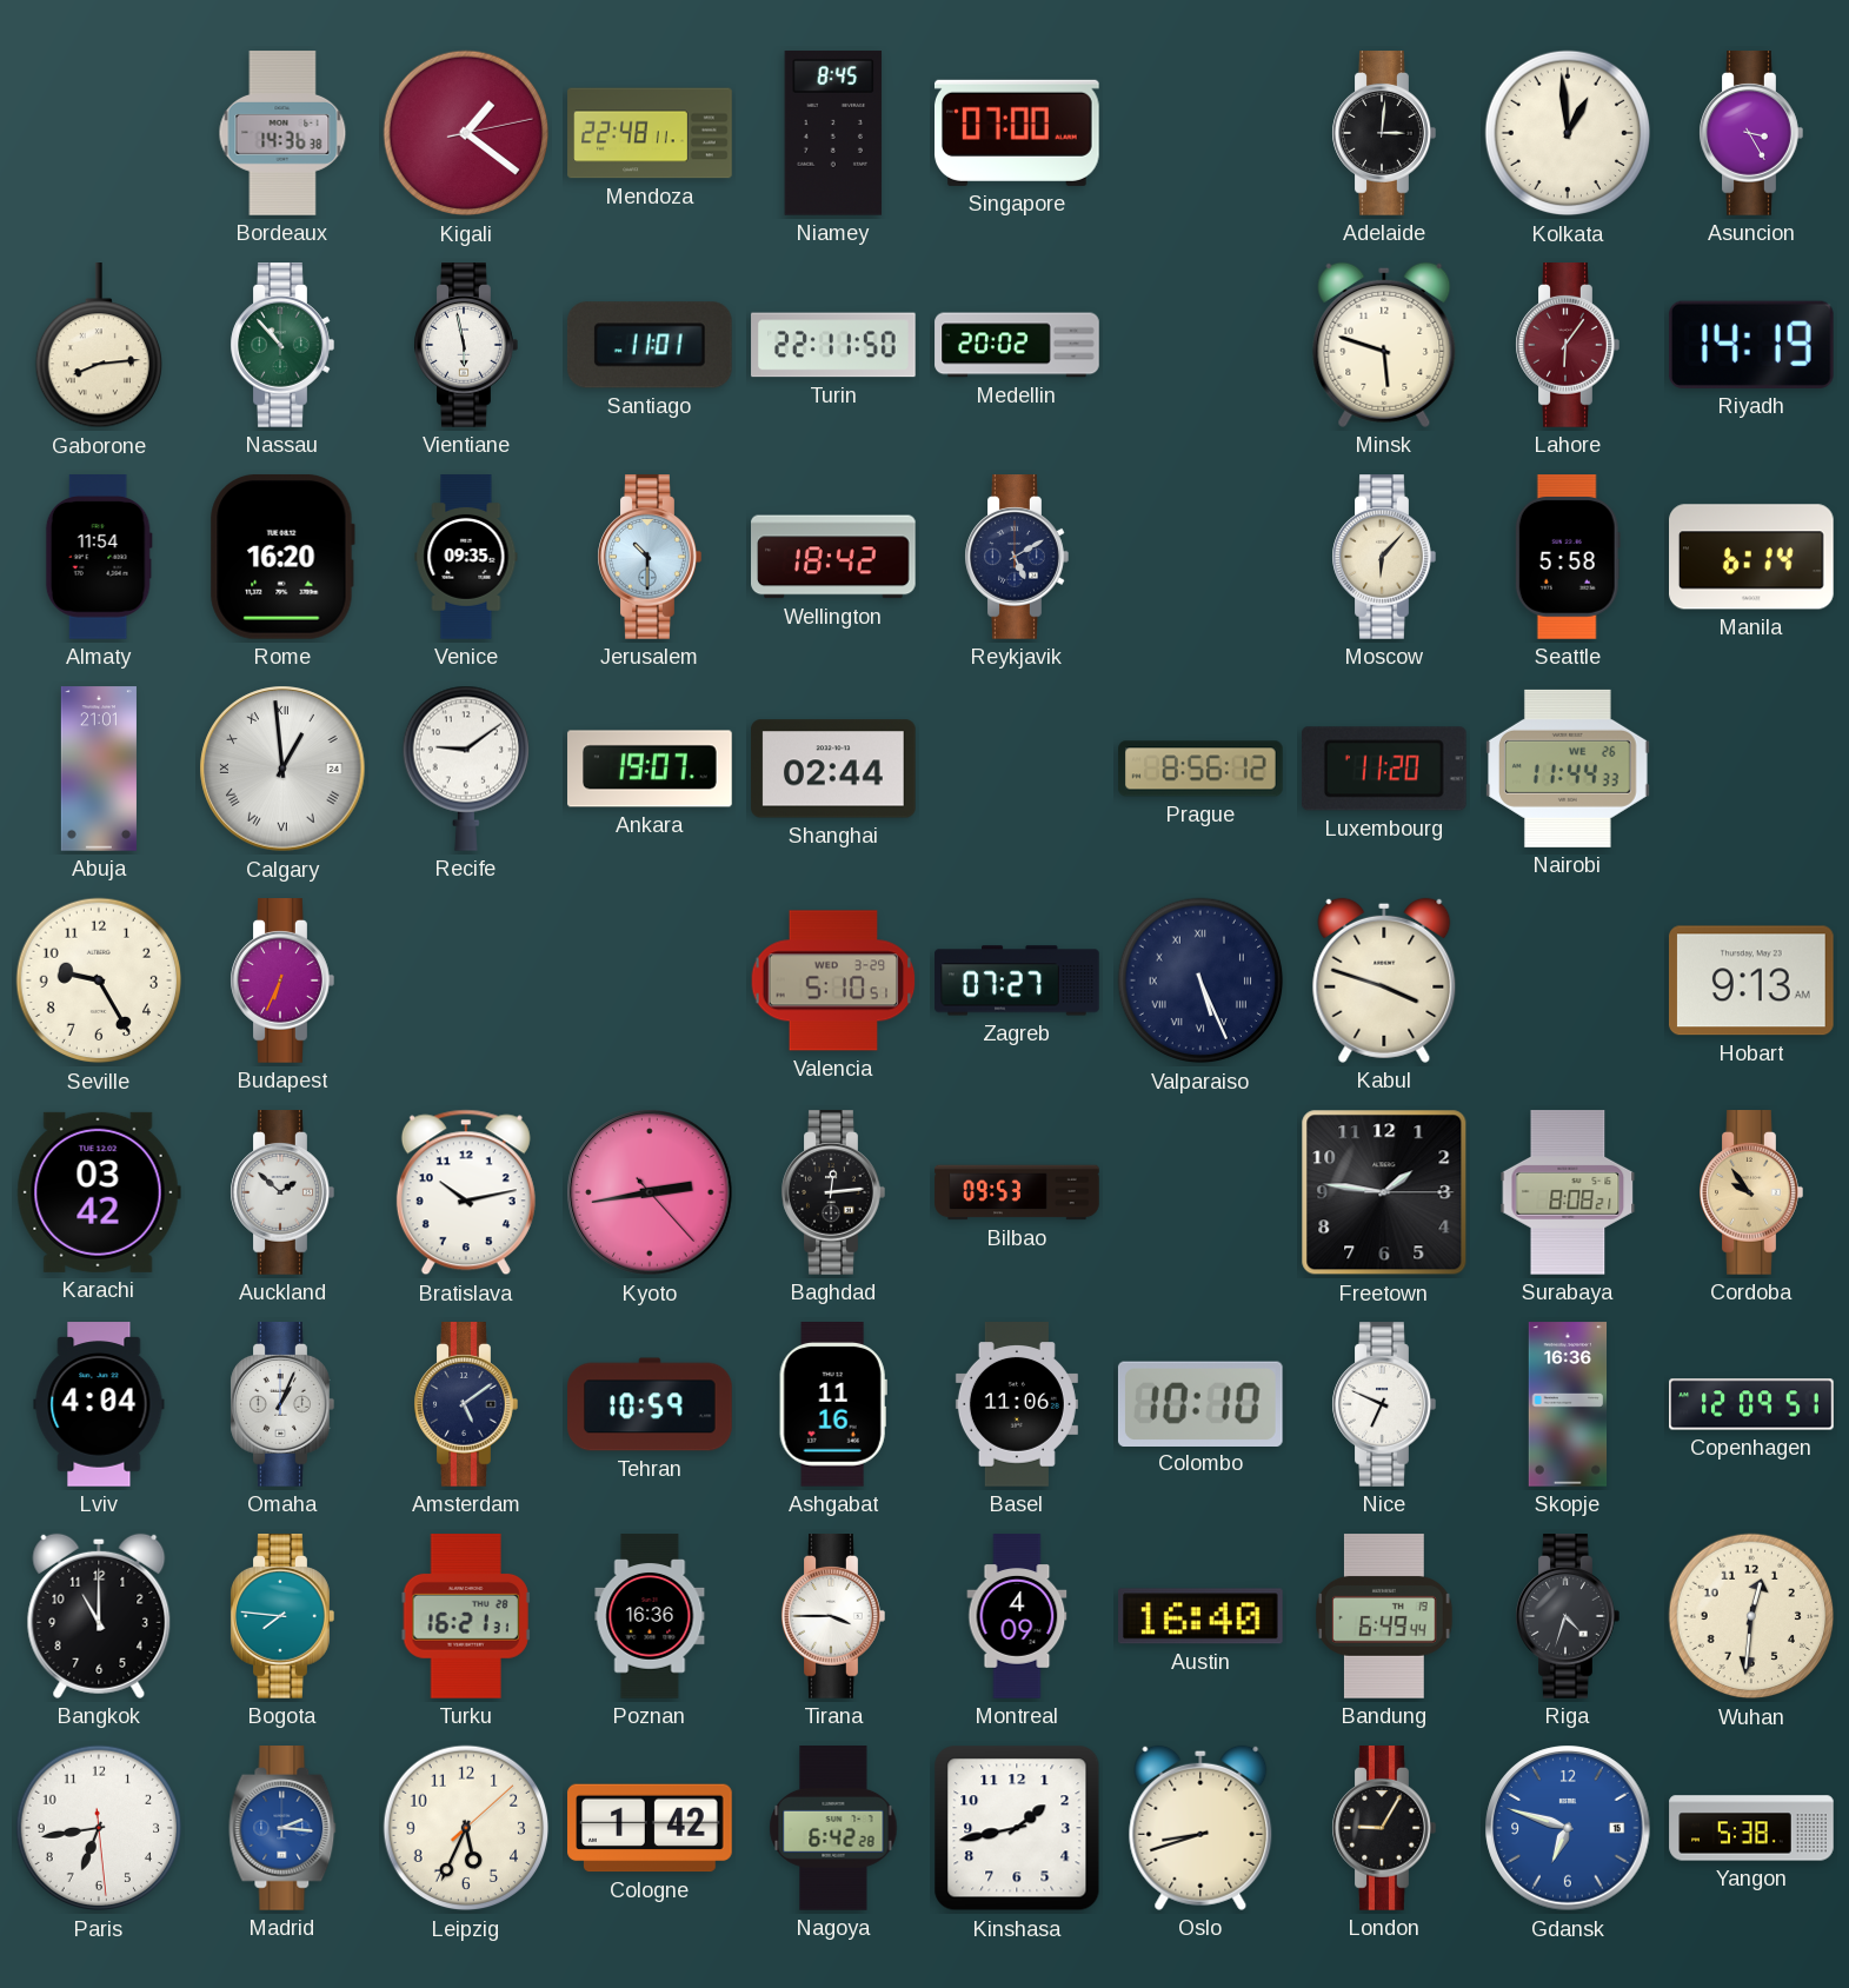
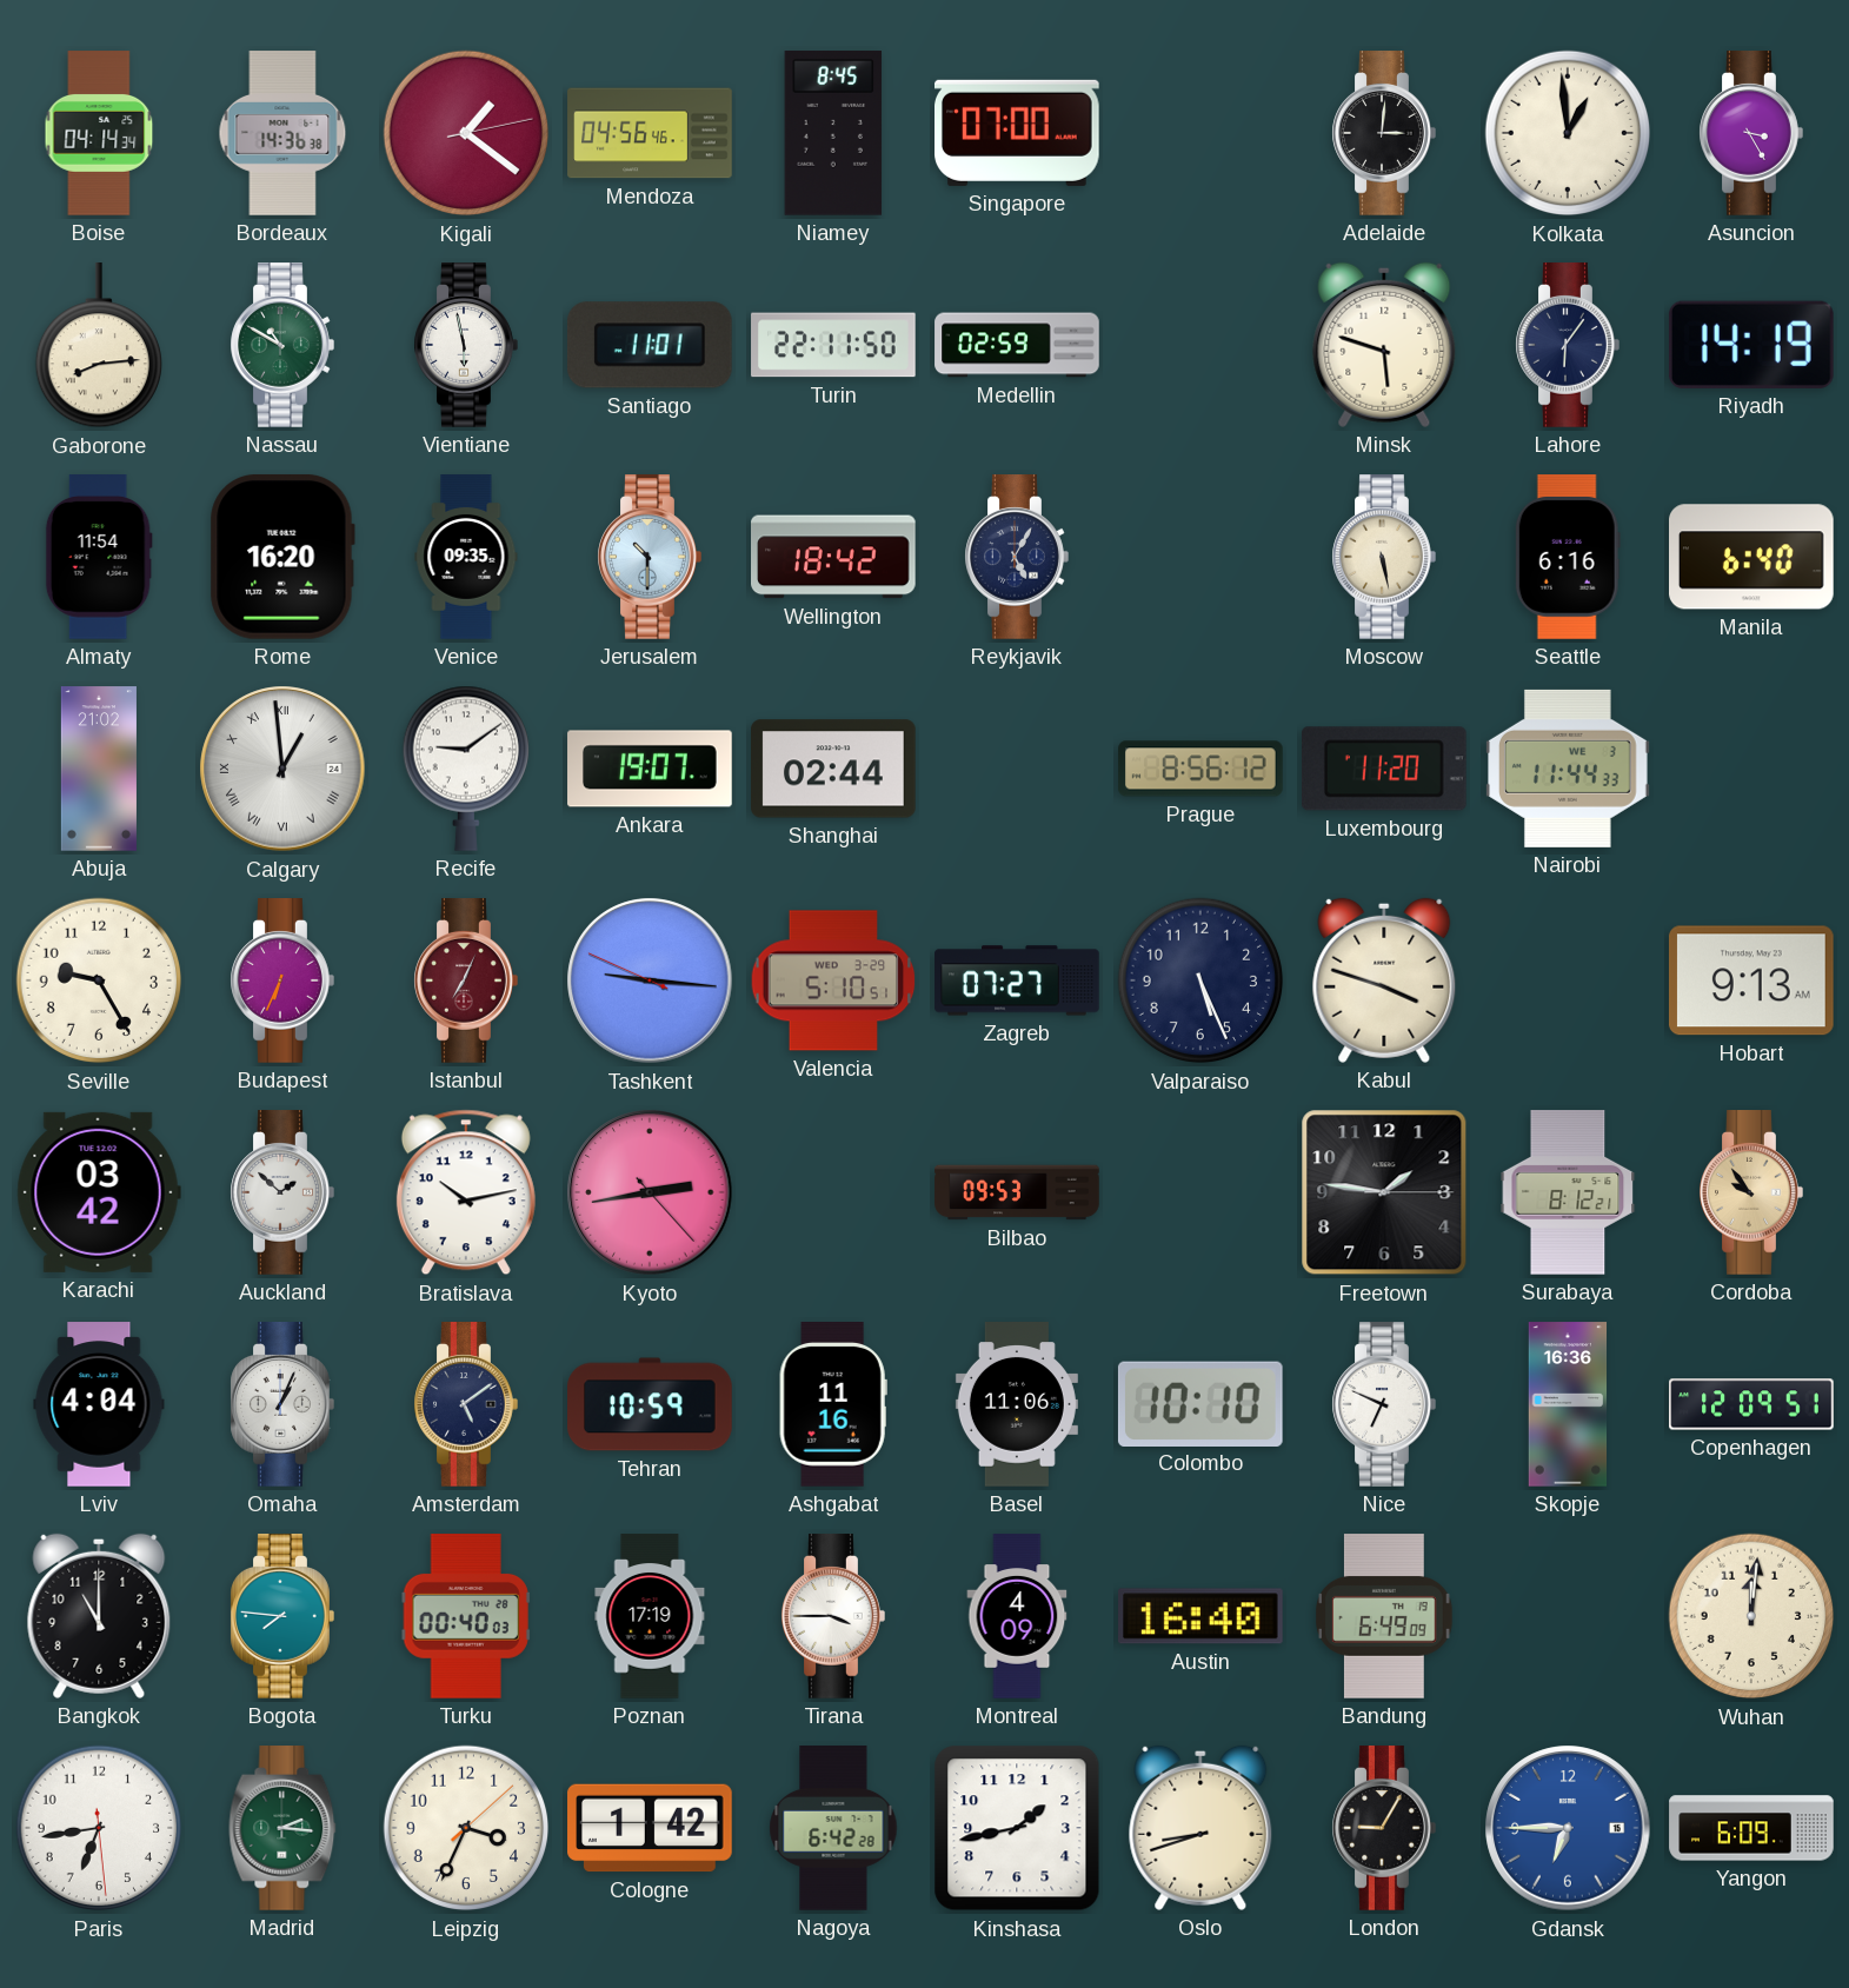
Boise: none -> 04:14 (99, 133)
Mendoza: 22:48 -> 04:56 (650, 133)
Nassau: 10:53 -> 10:50 (282, 345)
Medellin: 20:02 -> 02:59 (1017, 345)
Lahore dial: burgundy -> navy (1568, 345)
Reykjavik: 5:10 -> 5:05 (1017, 557)
Moscow: 6:07 -> 5:28 (1384, 557)
Seattle: 5:58 -> 6:16 (1568, 557)
Manila: 6:14 -> 6:40 (1752, 557)
Abuja: 21:01 -> 21:02 (99, 769)
Nairobi date: WE 26 -> WE 3 (1569, 769)
Istanbul: none -> 7:04 (466, 980)
Tashkent: none -> 9:15 (650, 980)
Valparaiso numerals: Roman -> Arabic (1200, 980)
Baghdad: 12:14 -> none (833, 1192)
Surabaya: 8:08 -> 8:12 (1568, 1192)
Turku: 16:21 -> 00:40 (466, 1617)
Poznan: 16:36 -> 17:19 (650, 1616)
Bandung: 6:49:44 -> 6:49:09 (1384, 1616)
Riga: 4:33 -> none (1568, 1616)
Wuhan: 12:31 -> 12:01 (1751, 1616)
Madrid dial: blue -> green (282, 1828)
Leipzig: 5:34 -> 3:34 (466, 1828)
Gdansk: 6:48 -> 6:45 (1568, 1828)
Yangon: 5:38 -> 6:09 (1751, 1828)
